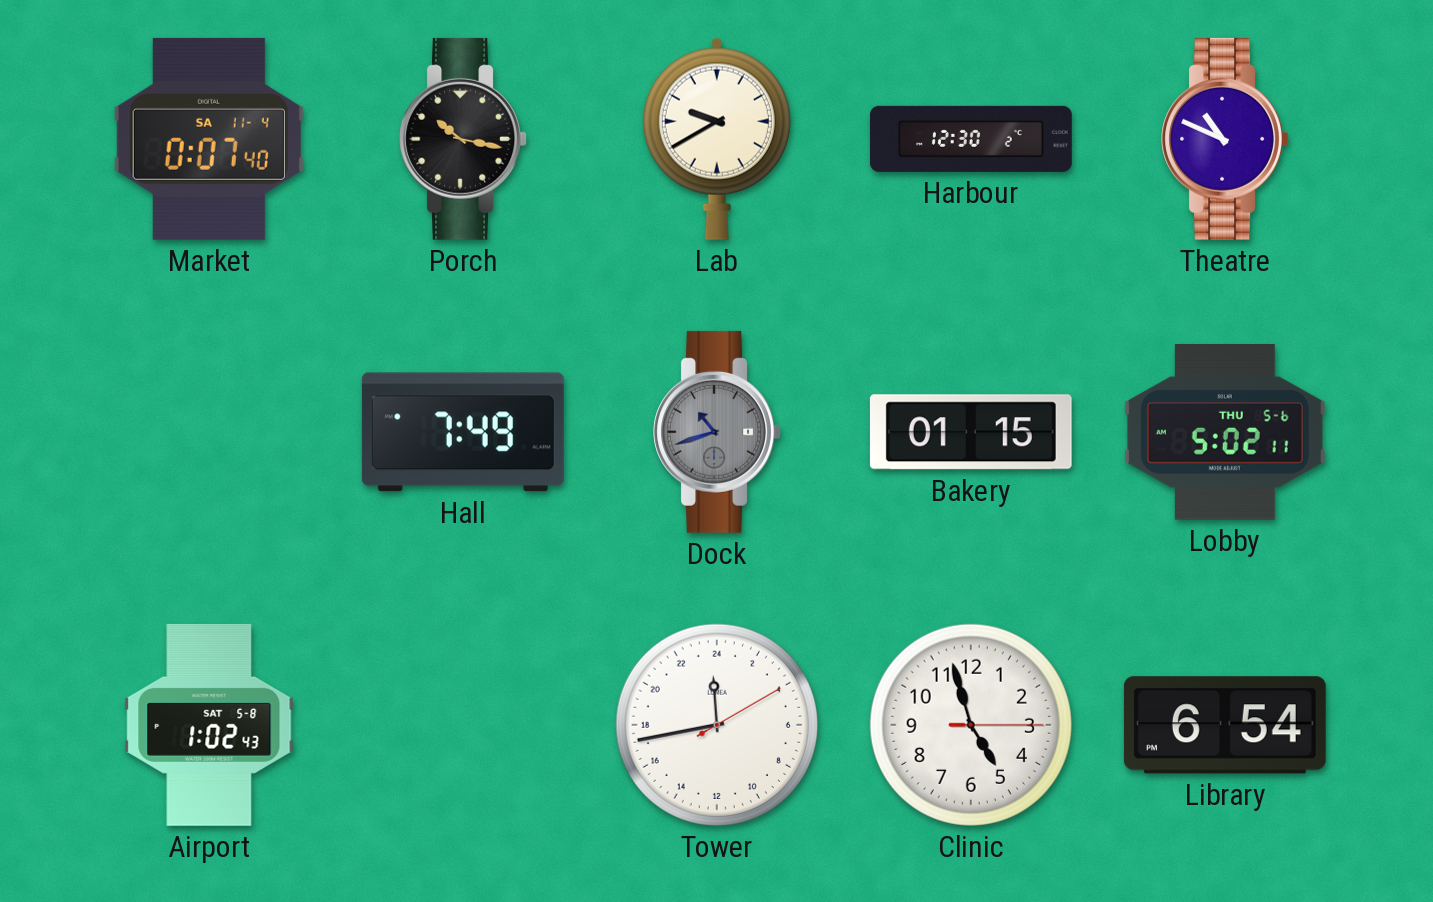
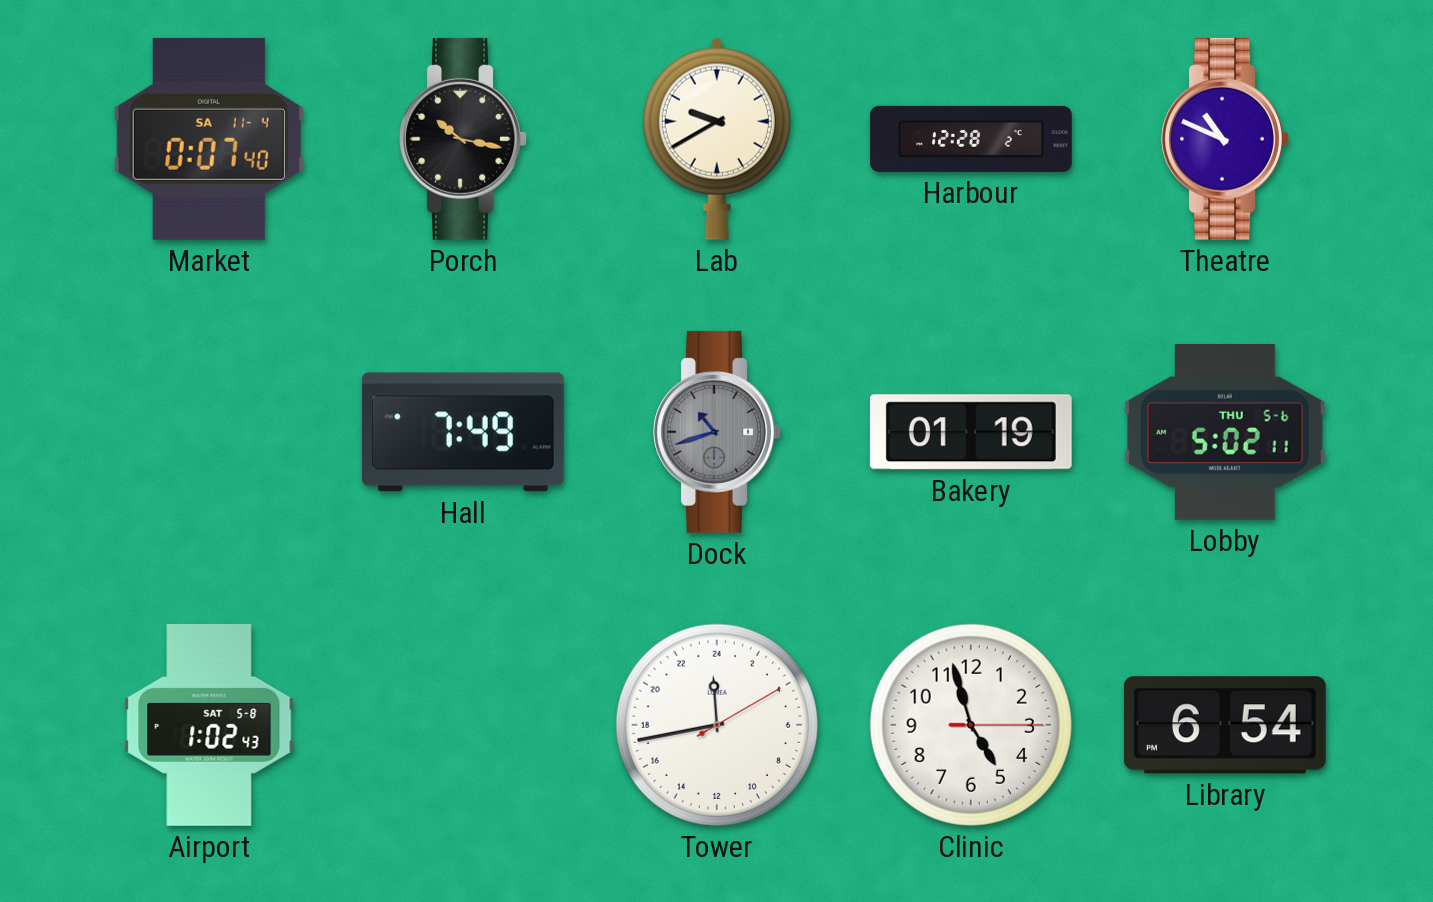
Harbour: 12:30 -> 12:28 (971, 139)
Bakery: 01:15 -> 01:19 (971, 432)
